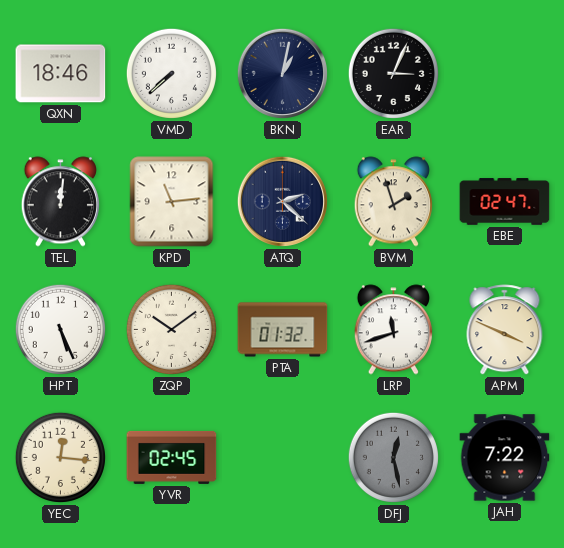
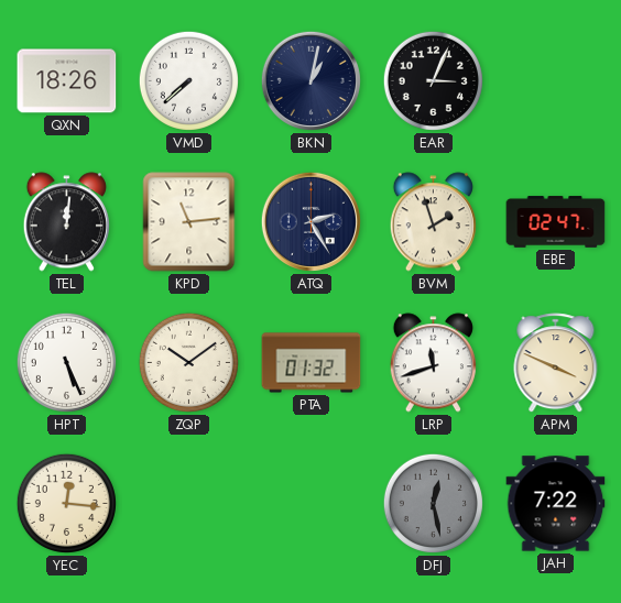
QXN: 18:46 -> 18:26 (67, 81)
ATQ: 2:22 -> 2:25 (310, 221)
YVR: 02:45 -> none (172, 457)
